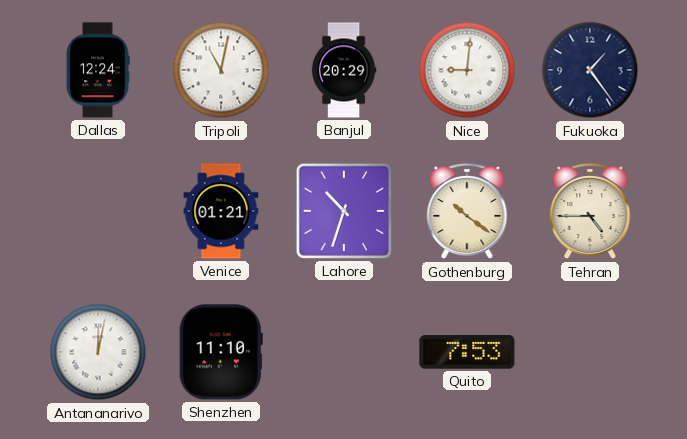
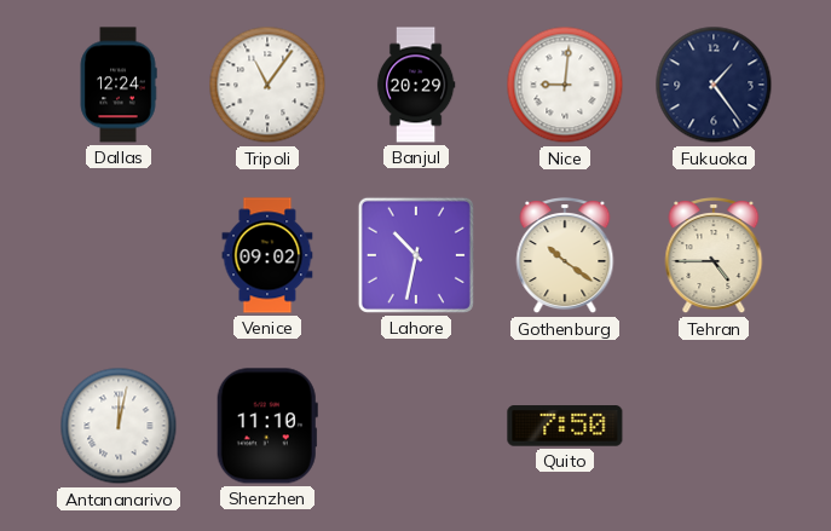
Tripoli: 11:02 -> 11:06 (267, 85)
Venice: 01:21 -> 09:02 (267, 255)
Lahore: 10:33 -> 10:32 (416, 255)
Quito: 7:53 -> 7:50 (565, 426)
